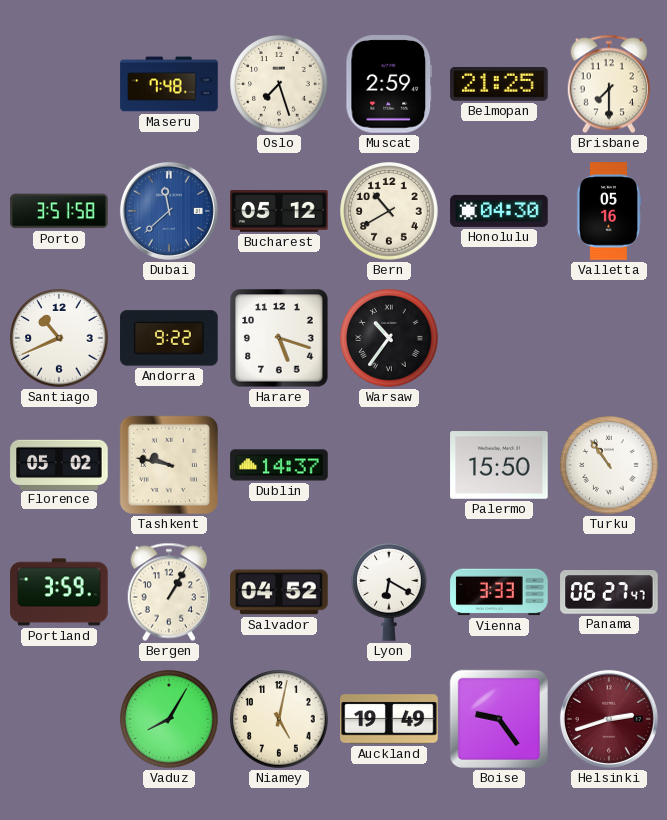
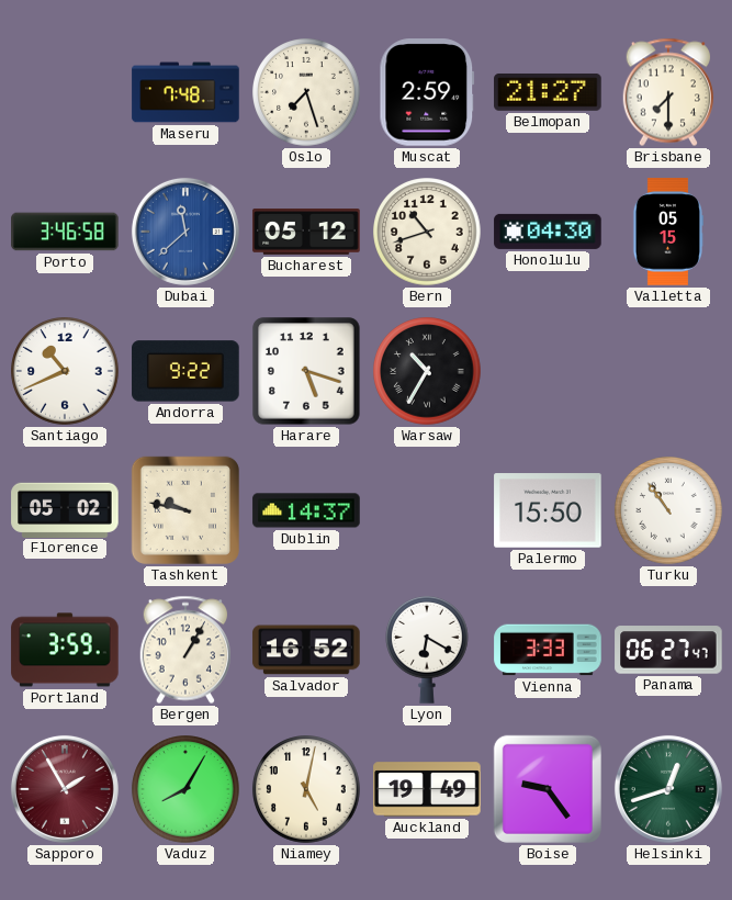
Belmopan: 21:25 -> 21:27 (548, 92)
Porto: 3:51 -> 3:46 (65, 232)
Bern: 10:40 -> 10:42 (427, 232)
Valletta: 05:16 -> 05:15 (667, 232)
Warsaw: 10:36 -> 10:35 (427, 371)
Salvador: 04:52 -> 16:52 (306, 650)
Sapporo: none -> 1:55 (65, 789)
Helsinki: 2:42 -> 12:42 (668, 789)
Helsinki dial: burgundy -> green (668, 789)
